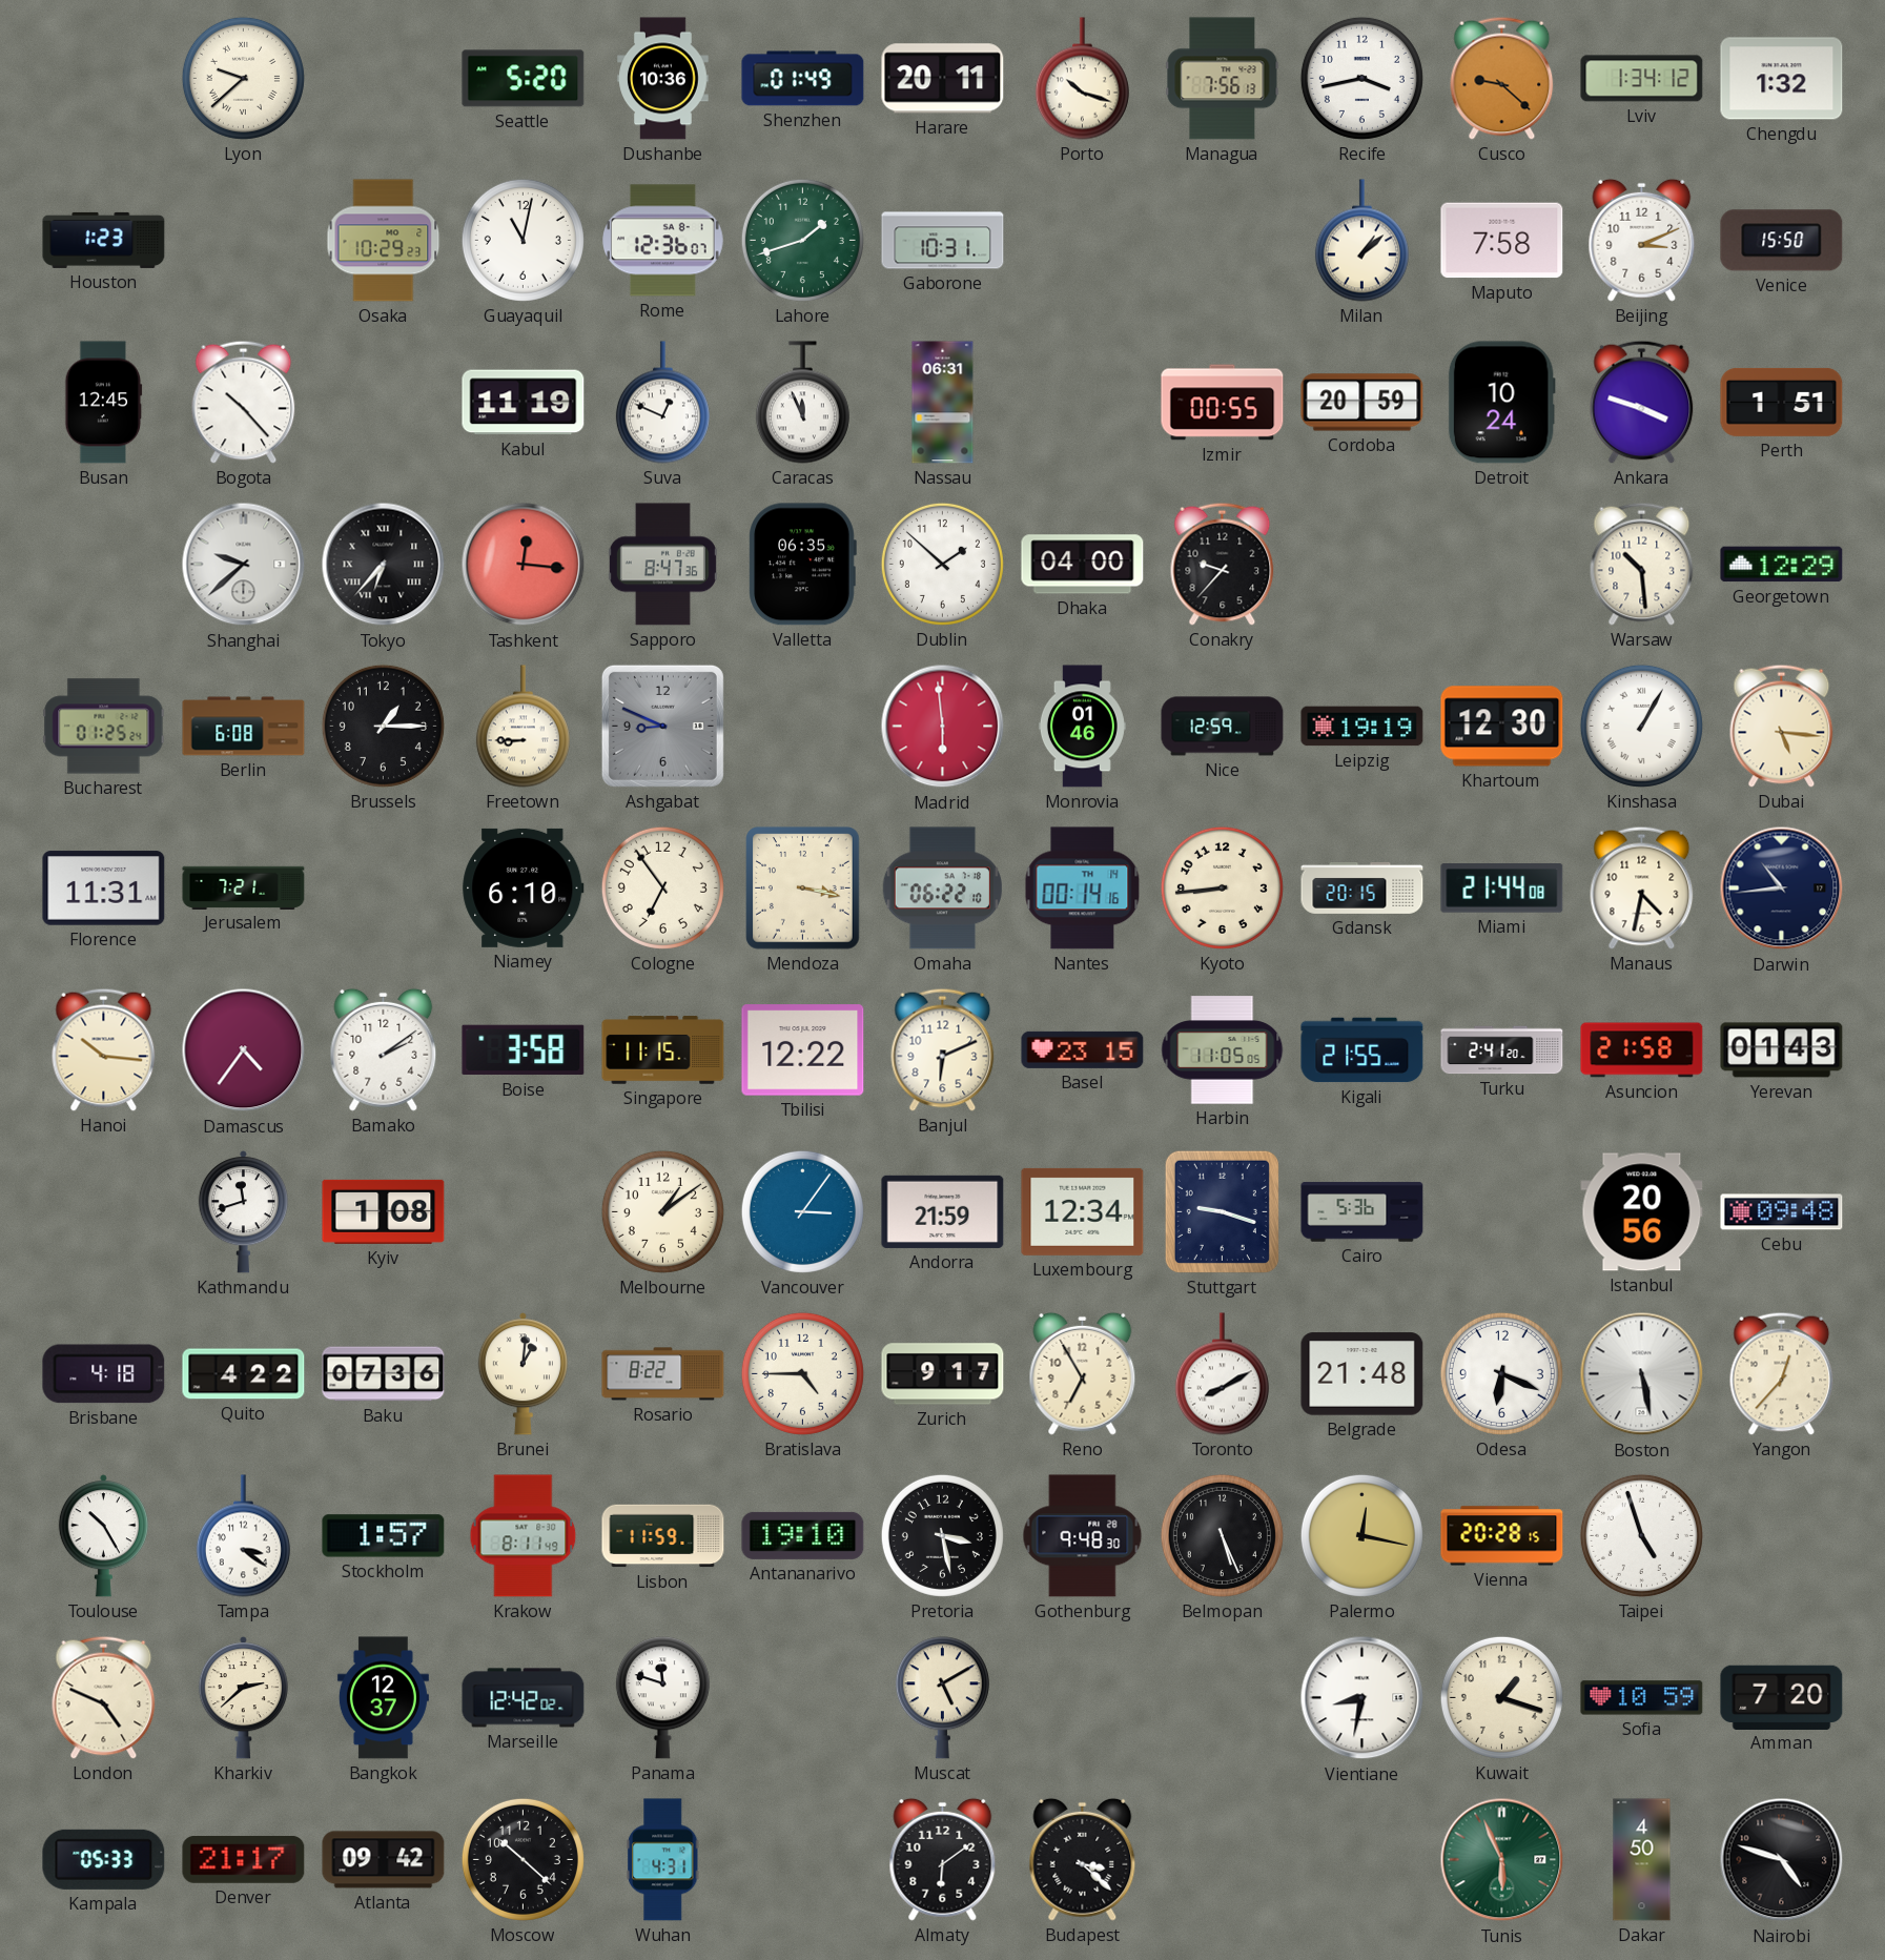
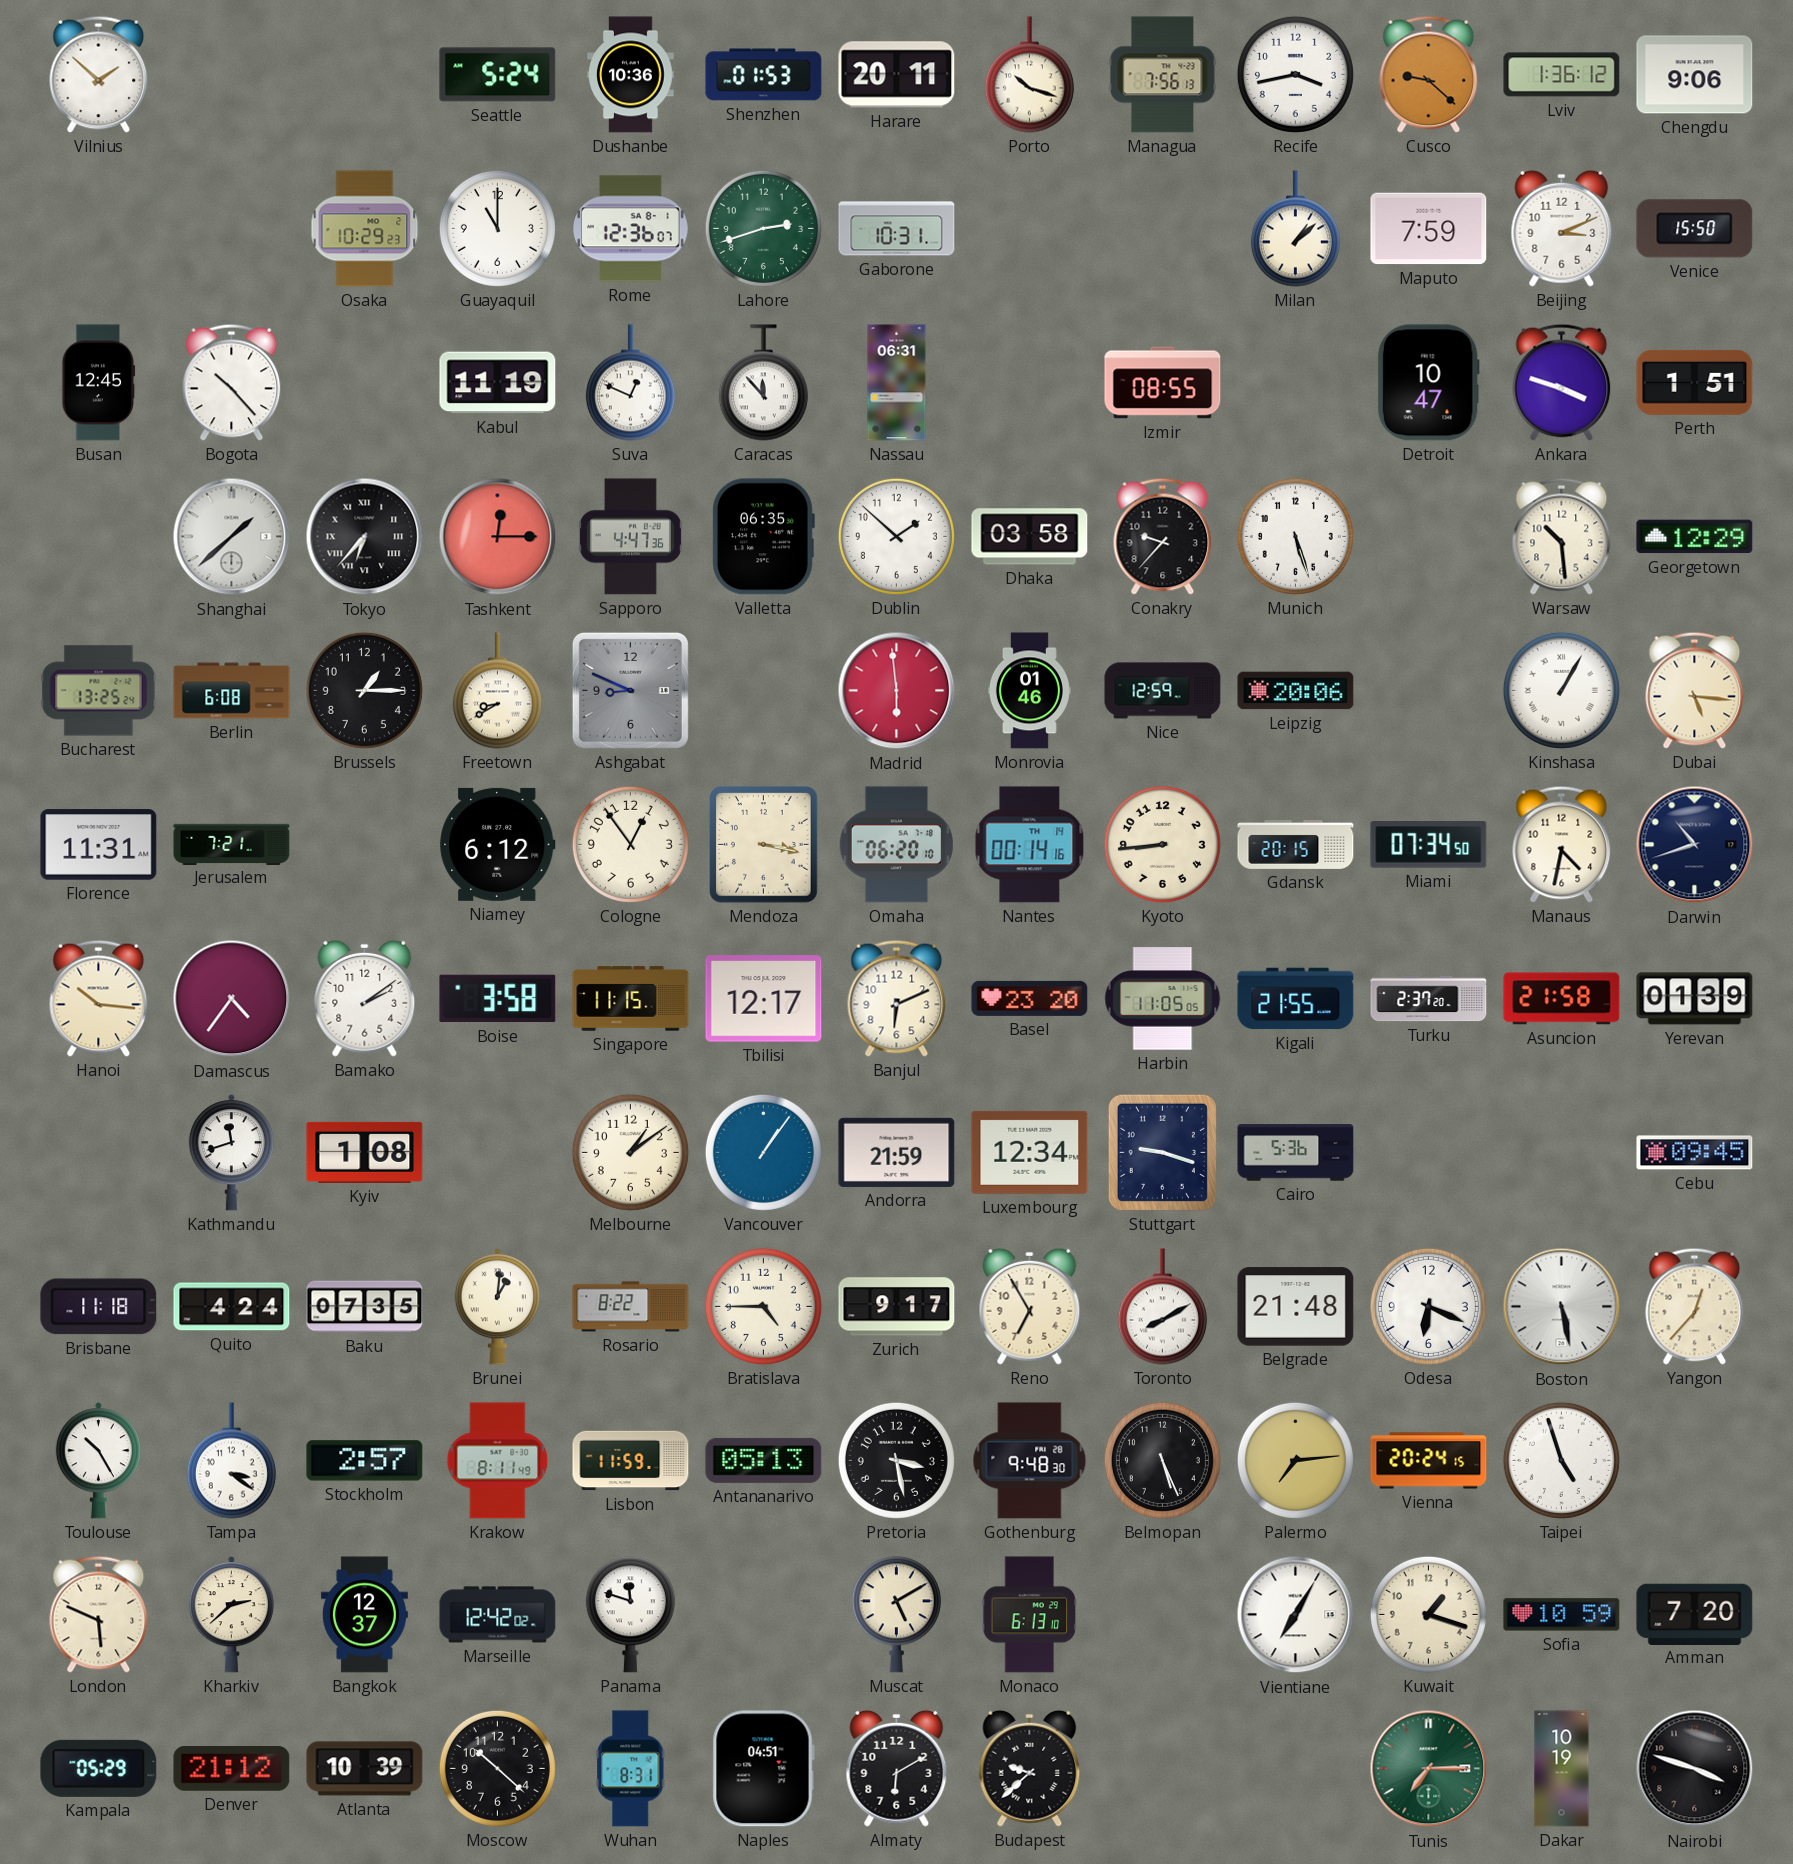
Vilnius: none -> 1:52 (99, 74)
Lyon: 9:38 -> none (243, 78)
Seattle: 5:20 -> 5:24 (498, 75)
Shenzhen: 01:49 -> 01:53 (764, 75)
Lviv: 1:34 -> 1:36 (1562, 75)
Chengdu: 1:32 -> 9:06 (1695, 75)
Houston: 1:23 -> none (104, 240)
Guayaquil: 11:02 -> 11:00 (497, 228)
Lahore: 1:42 -> 2:42 (763, 228)
Maputo: 7:58 -> 7:59 (1429, 229)
Caracas: 11:56 -> 11:53 (763, 383)
Izmir: 00:55 -> 08:55 (1163, 383)
Cordoba: 20:59 -> none (1362, 403)
Detroit: 10:24 -> 10:47 (1428, 383)
Shanghai: 9:38 -> 1:38 (232, 537)
Tashkent: 12:16 -> 12:15 (498, 537)
Sapporo: 8:47 -> 4:47 (630, 537)
Dhaka: 04:00 -> 03:58 (1030, 537)
Munich: none -> 5:27 (1295, 536)
Bucharest: 01:25 -> 13:25 (99, 691)
Freetown: 8:45 -> 8:40 (497, 691)
Leipzig: 19:19 -> 20:06 (1296, 691)
Khartoum: 12:30 -> none (1502, 727)
Niamey: 6:10 -> 6:12 (498, 844)
Cologne: 6:54 -> 12:54 (630, 844)
Omaha: 06:22 -> 06:20 (896, 845)
Miami: 21:44 -> 07:34 (1429, 845)
Darwin: 10:44 -> 10:42 (1695, 845)
Tbilisi: 12:22 -> 12:17 (764, 999)
Basel: 23:15 -> 23:20 (1030, 998)
Turku: 2:41 -> 2:37 (1429, 999)
Yerevan: 01:43 -> 01:39 (1695, 999)
Vancouver: 3:06 -> 1:06 (763, 1152)
Istanbul: 20:56 -> none (1642, 1212)
Cebu: 09:48 -> 09:45 (1695, 1153)
Brisbane: 4:18 -> 11:18 (99, 1307)
Quito: 4:22 -> 4:24 (232, 1307)
Baku: 07:36 -> 07:35 (365, 1307)
Stockholm: 1:57 -> 2:57 (365, 1461)
Antananarivo: 19:10 -> 05:13 (764, 1460)
Palermo: 12:17 -> 7:14 (1295, 1460)
Vienna: 20:28 -> 20:24 (1429, 1461)
London: 4:49 -> 5:49 (99, 1614)
Monaco: none -> 6:13 (1030, 1615)
Vientiane: 8:32 -> 7:05 (1296, 1615)
Kampala: 05:33 -> 05:29 (99, 1768)
Denver: 21:17 -> 21:12 (232, 1768)
Atlanta: 09:42 -> 10:39 (365, 1769)
Wuhan: 4:31 -> 8:31 (630, 1769)
Naples: none -> 04:51 (763, 1769)
Almaty: 6:09 -> 6:10 (897, 1768)
Budapest: 3:22 -> 9:38 (1030, 1768)
Tunis: 5:56 -> 7:15 (1429, 1769)
Dakar: 4:50 -> 10:19 (1562, 1769)
Nairobi: 4:48 -> 3:48 (1695, 1769)
